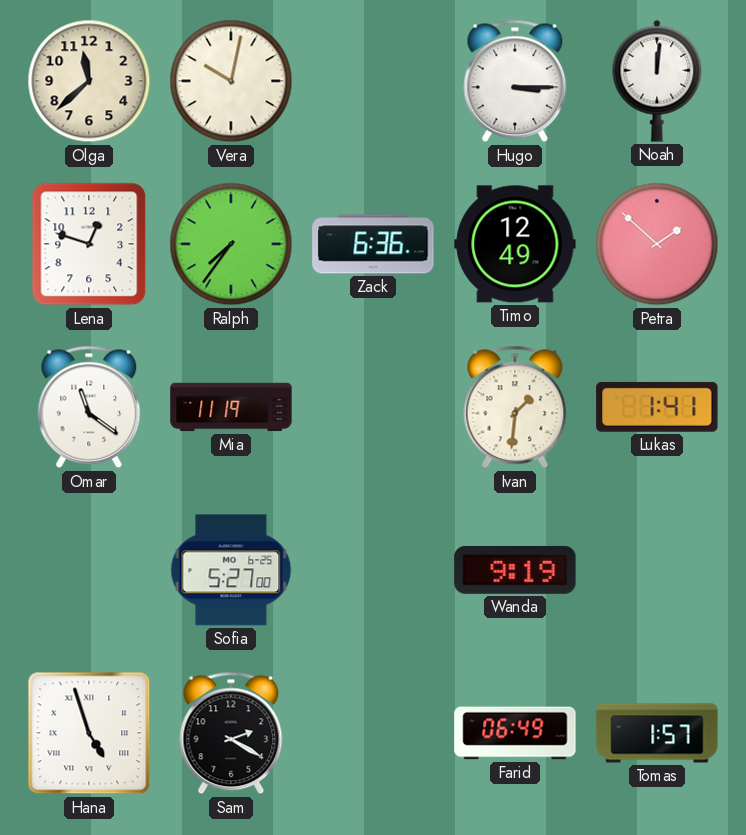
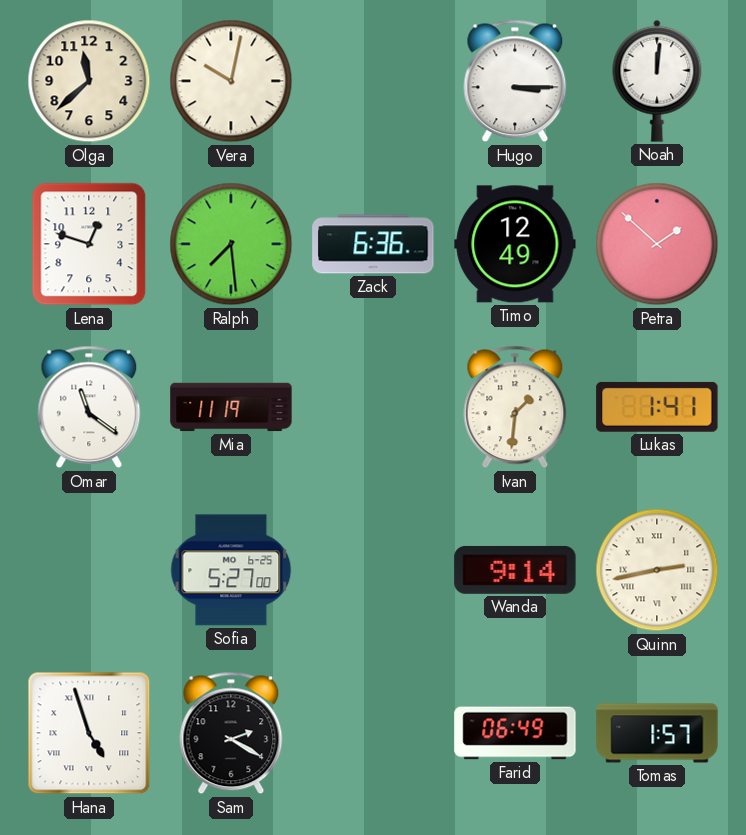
Ralph: 7:36 -> 7:29 (231, 244)
Wanda: 9:19 -> 9:14 (515, 570)
Quinn: none -> 2:43 (657, 570)
